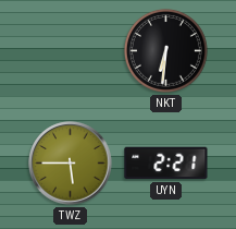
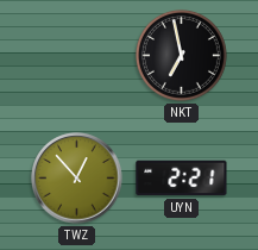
NKT: 6:31 -> 6:58 (181, 55)
TWZ: 5:45 -> 12:53 (77, 179)
